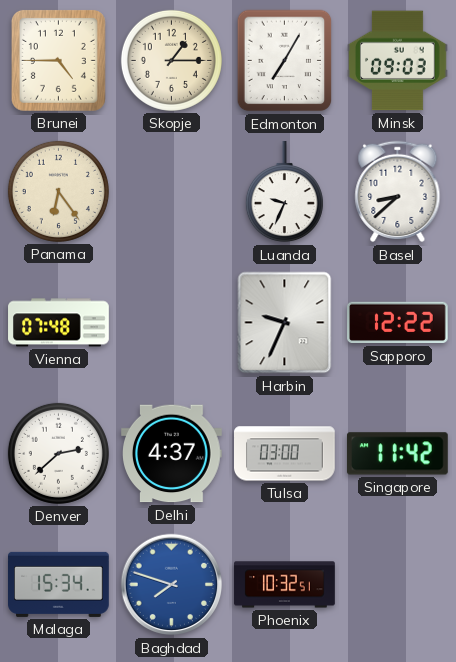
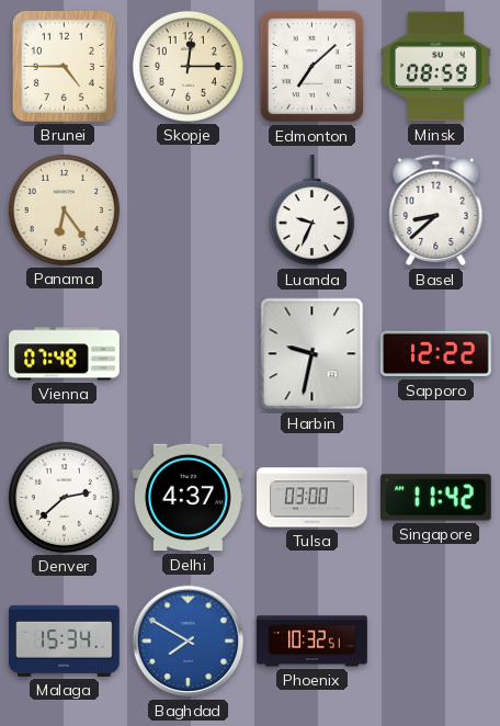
Skopje: 1:15 -> 12:15 (187, 66)
Edmonton: 7:05 -> 7:08 (312, 67)
Minsk: 09:03 -> 08:59 (436, 67)
Harbin: 9:34 -> 9:32 (312, 354)
Baghdad: 7:48 -> 7:50 (189, 642)
